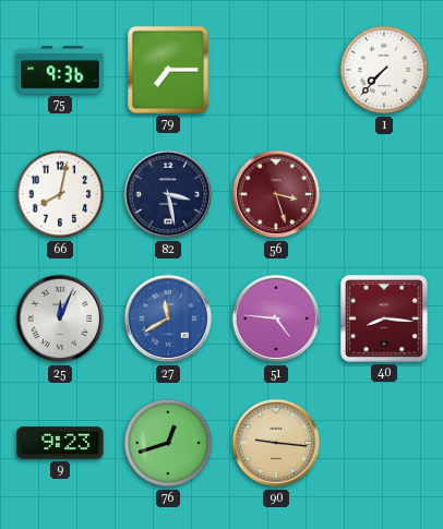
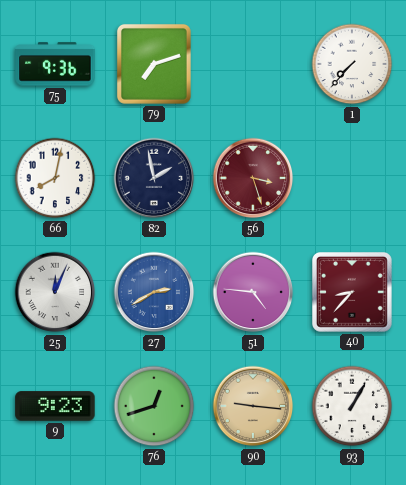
79: 7:15 -> 7:12 (154, 64)
82: 3:28 -> 1:58 (154, 178)
27: 11:40 -> 2:40 (154, 292)
40: 8:16 -> 8:37 (353, 293)
93: none -> 1:05 (352, 406)
